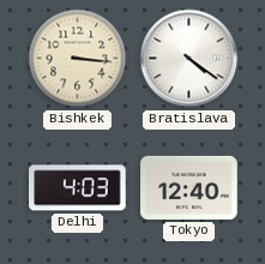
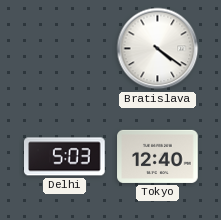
Bishkek: 3:16 -> none (78, 59)
Delhi: 4:03 -> 5:03 (65, 157)
